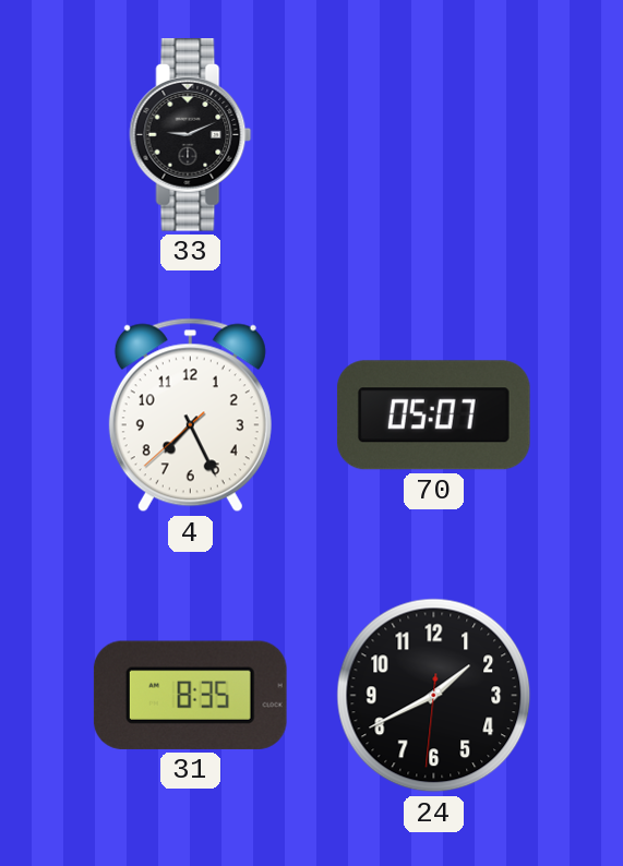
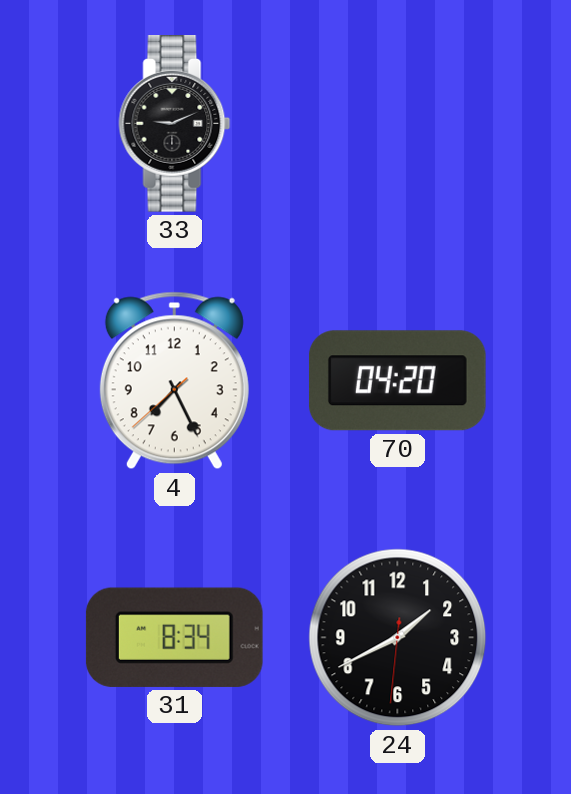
70: 05:07 -> 04:20 (397, 381)
31: 8:35 -> 8:34 (174, 637)
